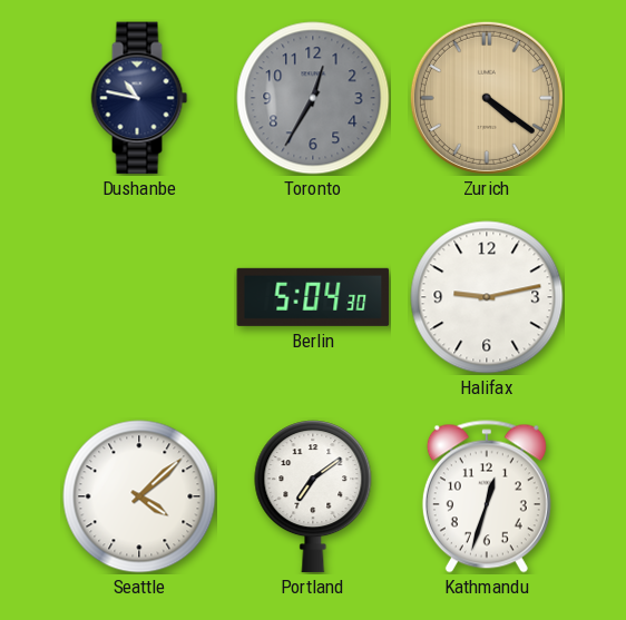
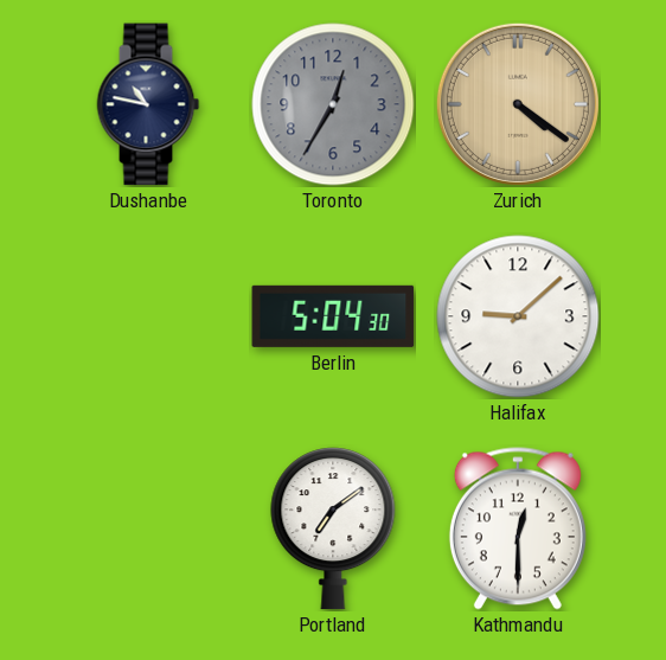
Halifax: 9:13 -> 9:08 (518, 316)
Seattle: 4:08 -> none (139, 496)
Kathmandu: 12:33 -> 12:30 (518, 528)
